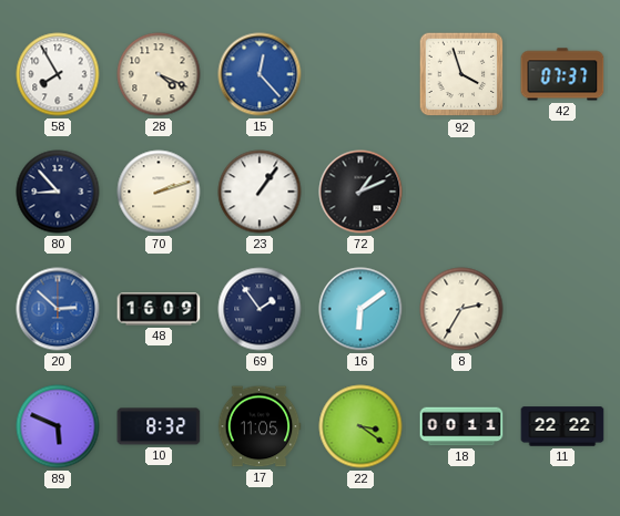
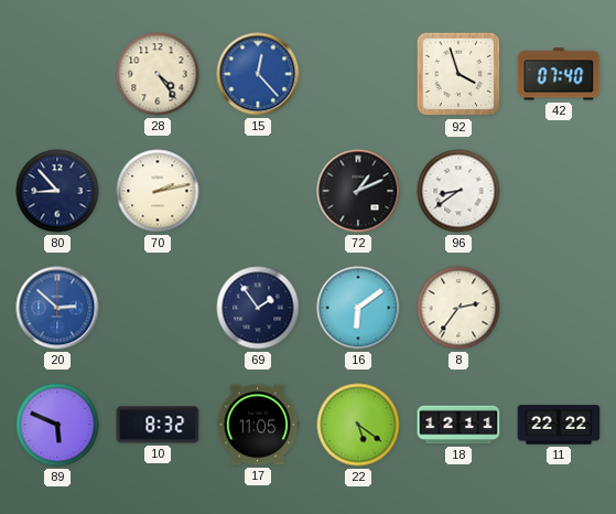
58: 7:55 -> none (58, 74)
28: 4:19 -> 4:24 (158, 74)
42: 07:37 -> 07:40 (559, 74)
70: 2:12 -> 2:13 (158, 191)
23: 1:06 -> none (260, 192)
96: none -> 8:39 (458, 191)
48: 16:09 -> none (159, 309)
8: 2:35 -> 2:36 (458, 308)
22: 3:21 -> 5:21 (358, 425)
18: 00:11 -> 12:11 (458, 425)
